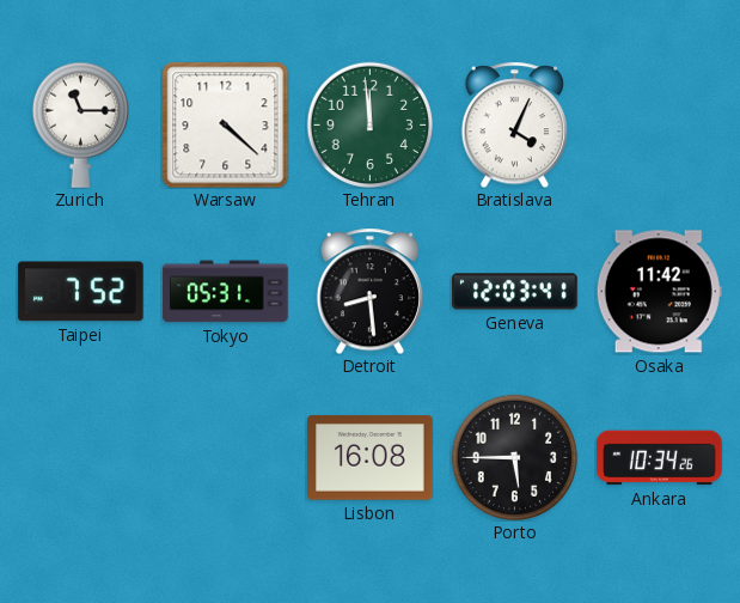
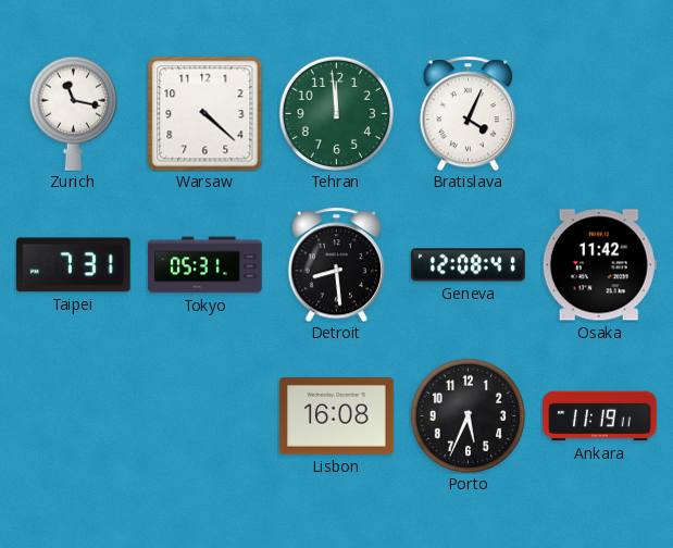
Zurich: 11:15 -> 11:17 (73, 113)
Taipei: 7:52 -> 7:31 (73, 265)
Geneva: 12:03 -> 12:08 (469, 265)
Porto: 5:45 -> 5:34 (468, 415)
Ankara: 10:34 -> 11:19 (600, 416)
